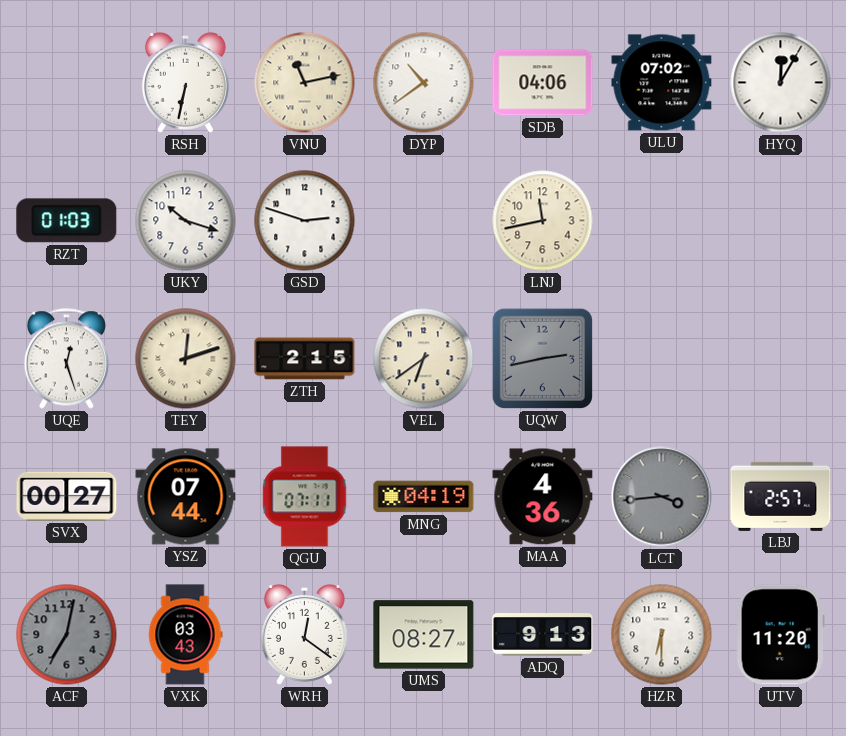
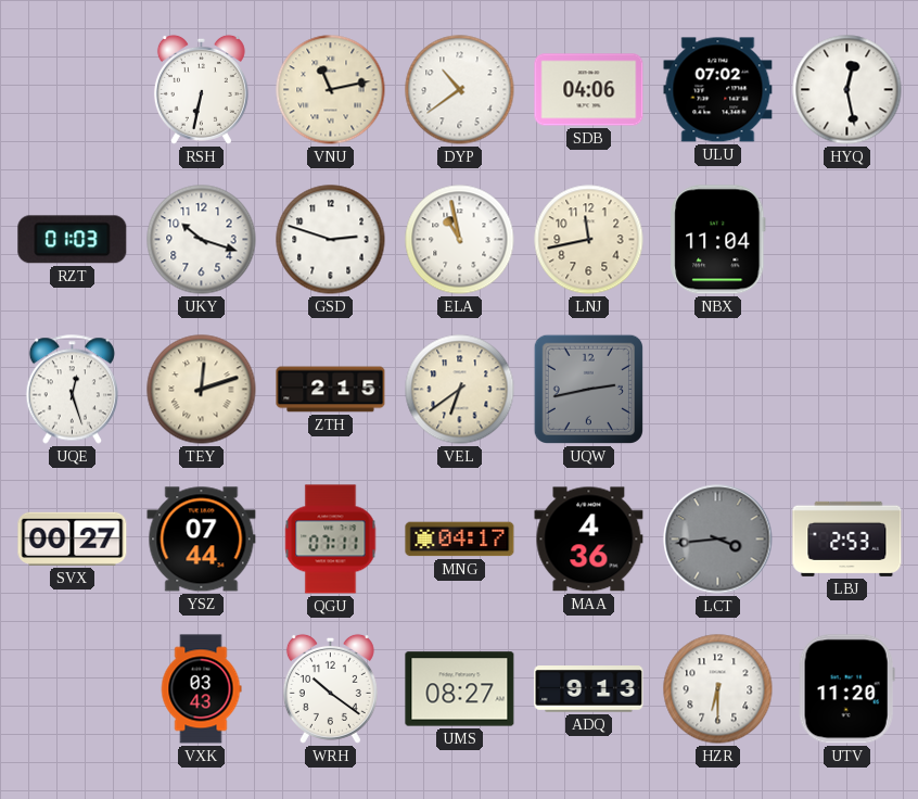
HYQ: 12:05 -> 12:28 (847, 90)
ELA: none -> 10:58 (460, 240)
NBX: none -> 11:04 (718, 240)
MNG: 04:19 -> 04:17 (460, 540)
LBJ: 2:57 -> 2:53 (847, 538)
ACF: 7:02 -> none (67, 635)
WRH: 12:21 -> 10:21 (330, 688)
